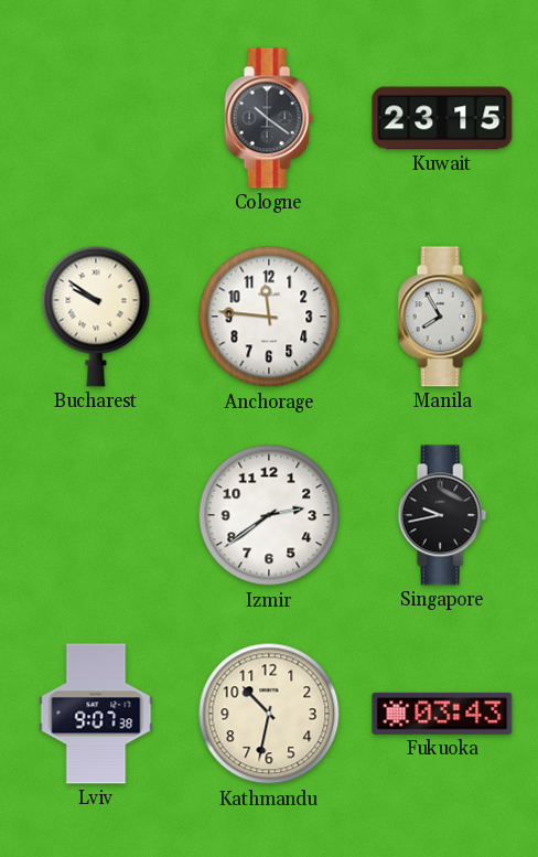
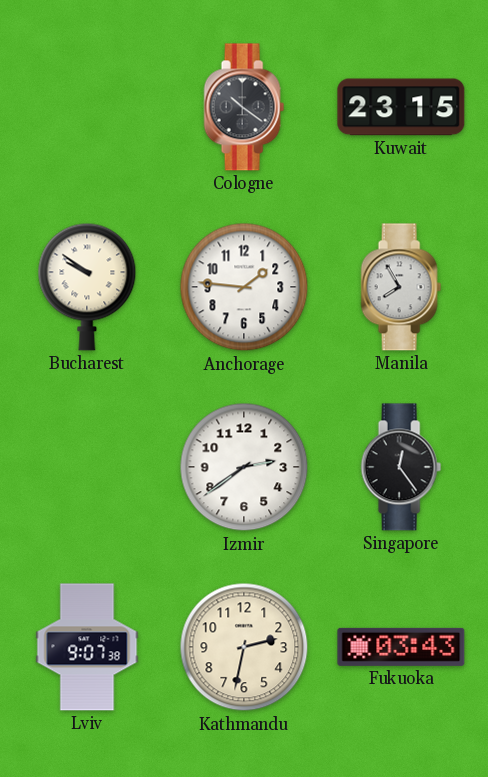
Anchorage: 11:46 -> 1:46 (244, 287)
Singapore: 9:43 -> 12:24 (401, 467)
Kathmandu: 10:32 -> 2:32 (244, 647)
